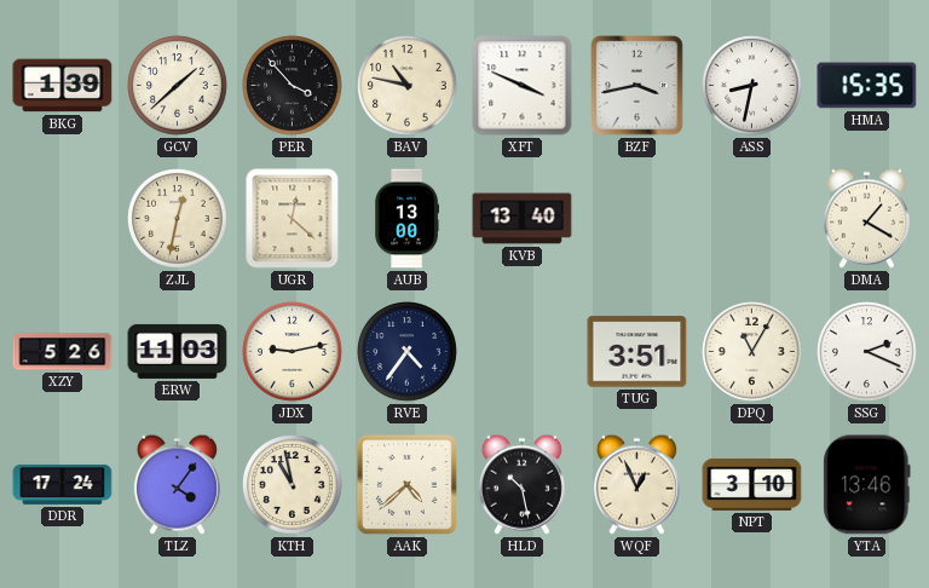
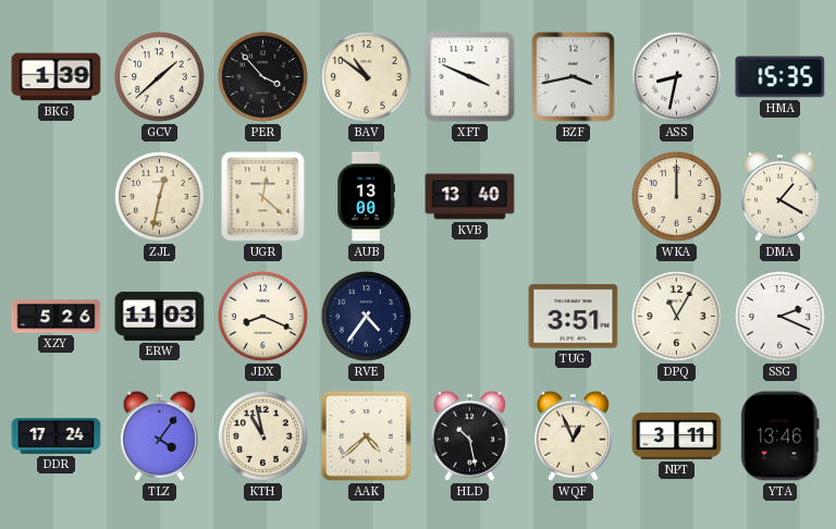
BAV: 10:47 -> 10:51 (367, 77)
WKA: none -> 12:00 (677, 197)
JDX: 9:13 -> 8:19 (263, 317)
NPT: 3:10 -> 3:11 (677, 435)
